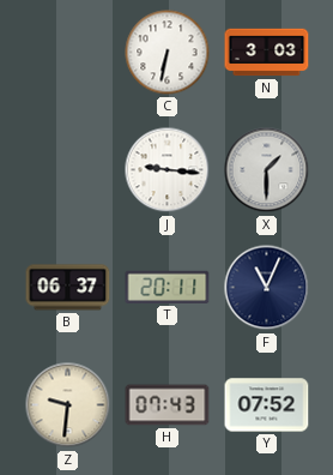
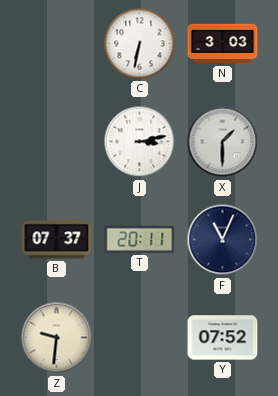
J: 9:16 -> 3:13 (140, 142)
B: 06:37 -> 07:37 (57, 240)
H: 07:43 -> none (168, 405)
